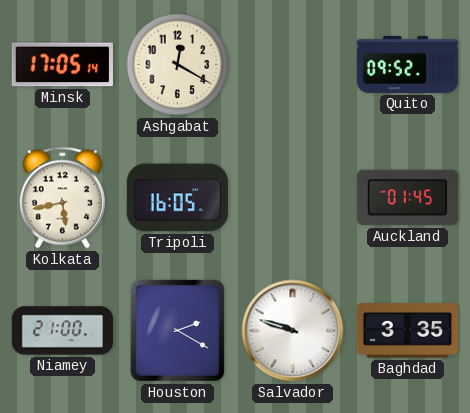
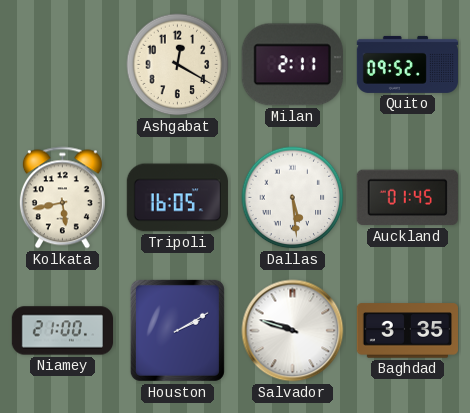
Minsk: 17:05 -> none (62, 65)
Milan: none -> 2:11 (292, 65)
Dallas: none -> 5:29 (293, 198)
Houston: 2:20 -> 2:10 (177, 330)
